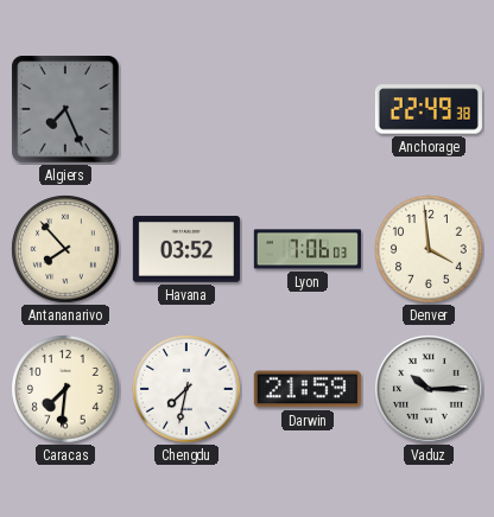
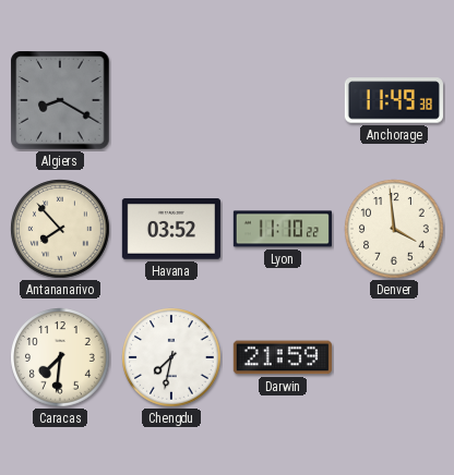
Algiers: 7:26 -> 8:20 (60, 100)
Anchorage: 22:49 -> 11:49 (394, 100)
Lyon: 7:06 -> 11:10 (283, 229)
Vaduz: 10:15 -> none (430, 390)
